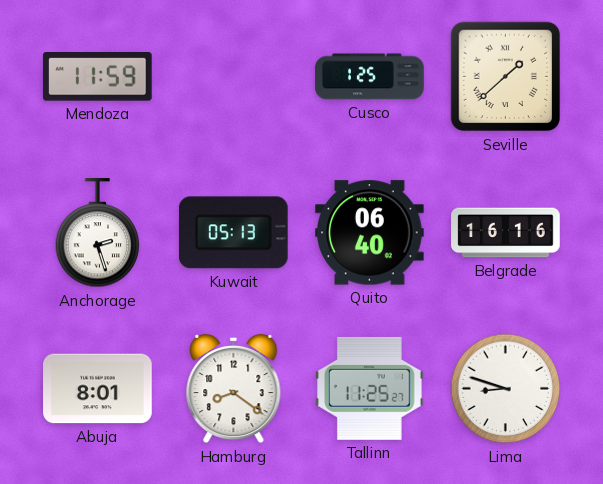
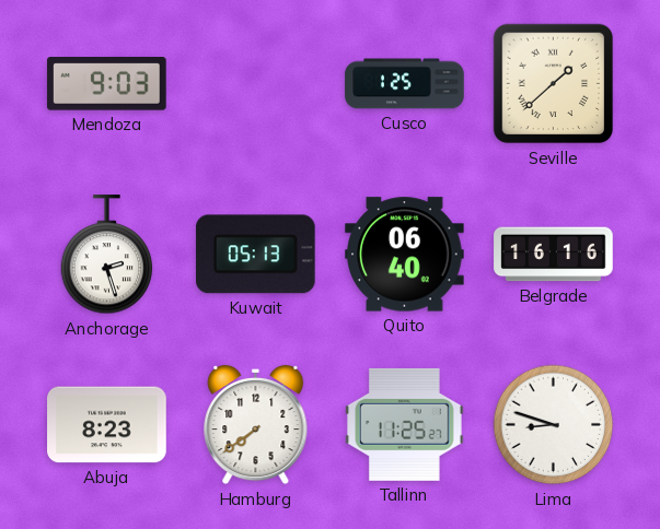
Mendoza: 11:59 -> 9:03 (106, 84)
Abuja: 8:01 -> 8:23 (107, 425)
Hamburg: 8:21 -> 7:39 (256, 425)
